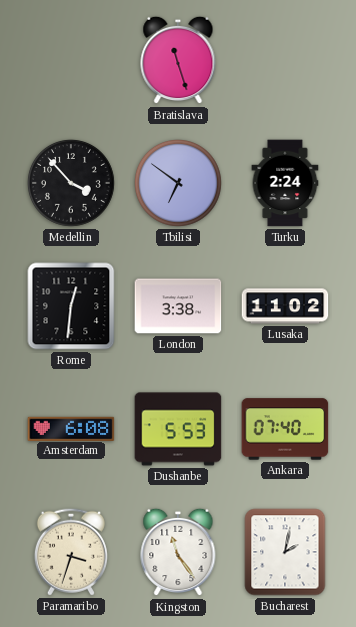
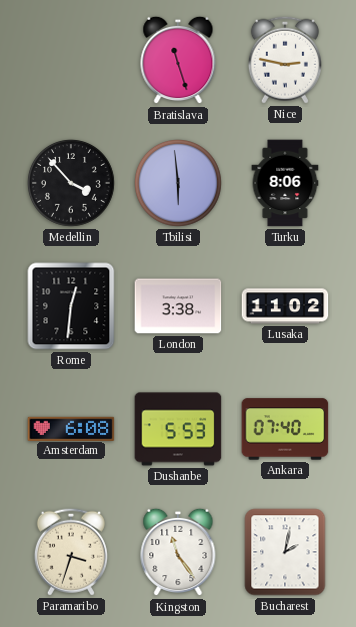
Nice: none -> 2:47 (285, 60)
Tbilisi: 6:51 -> 5:59 (179, 184)
Turku: 2:24 -> 8:06 (285, 183)
